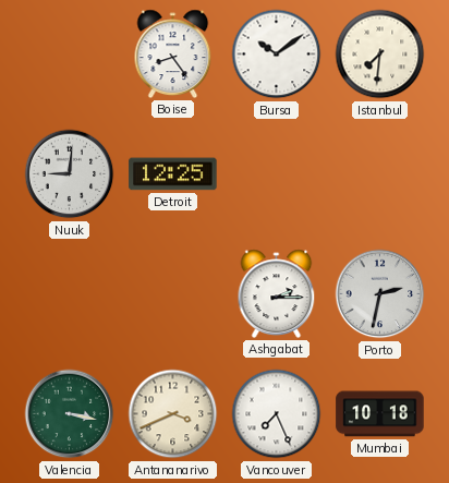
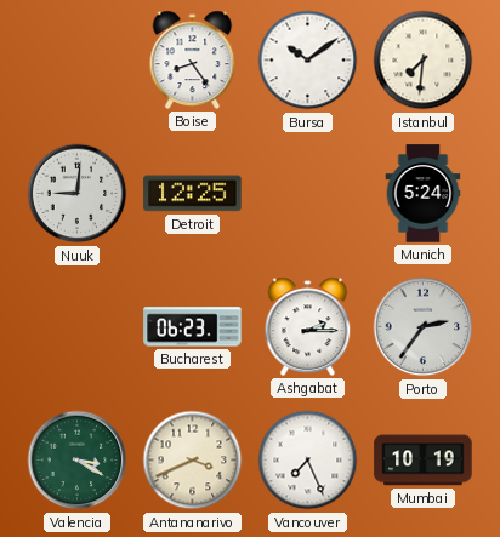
Munich: none -> 5:24 (424, 194)
Bucharest: none -> 06:23 (193, 327)
Porto: 2:32 -> 2:36 (424, 327)
Valencia: 3:17 -> 3:20 (78, 461)
Mumbai: 10:18 -> 10:19 (424, 461)
